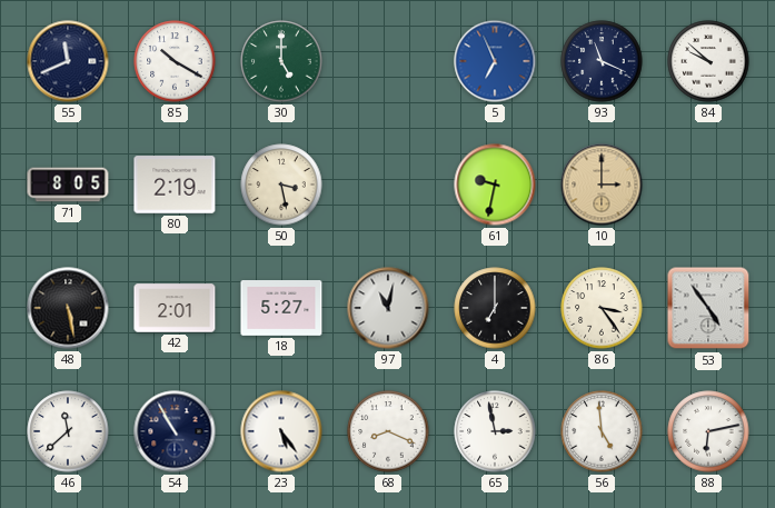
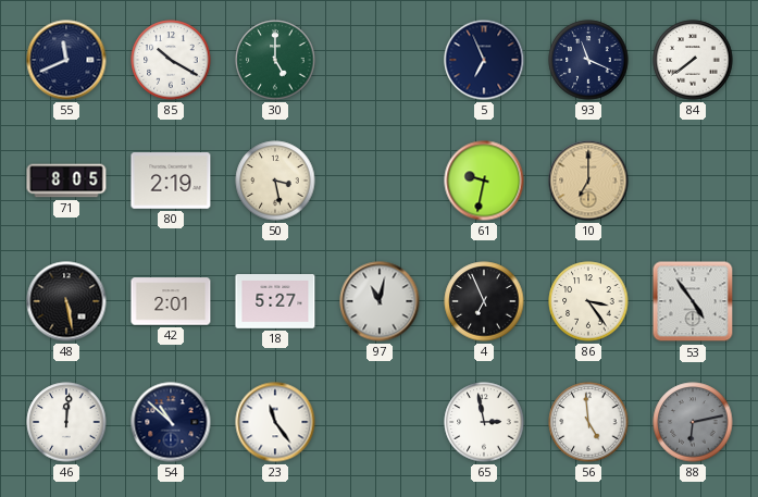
5 dial: blue -> navy (484, 60)
84: 9:52 -> 7:39 (693, 60)
10: 3:00 -> 7:00 (588, 181)
4: 7:00 -> 6:56 (484, 301)
46: 11:38 -> 12:01 (66, 422)
54: 10:55 -> 10:52 (171, 422)
23: 5:24 -> 11:24 (275, 422)
68: 8:19 -> none (388, 431)
88 dial: white -> grey (693, 422)
